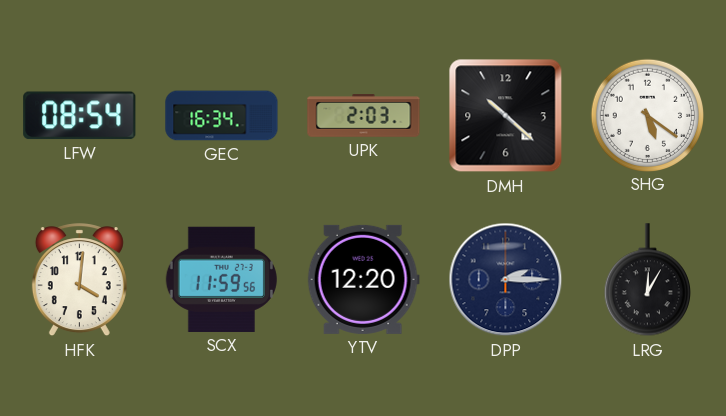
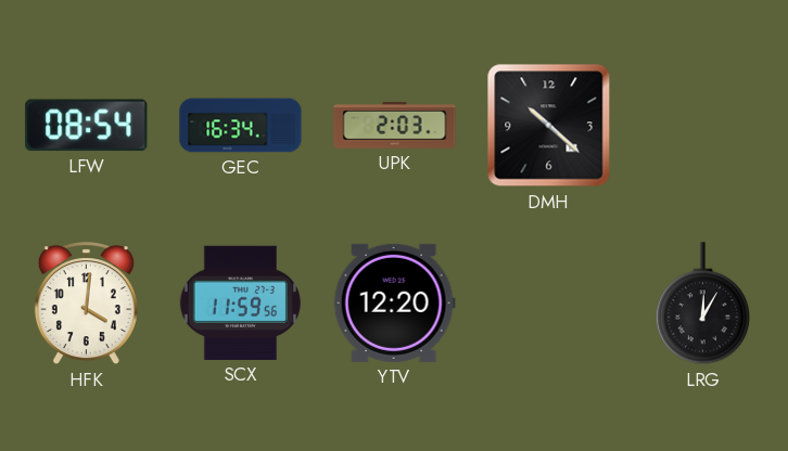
SHG: 5:21 -> none (647, 115)
DPP: 2:15 -> none (506, 280)
